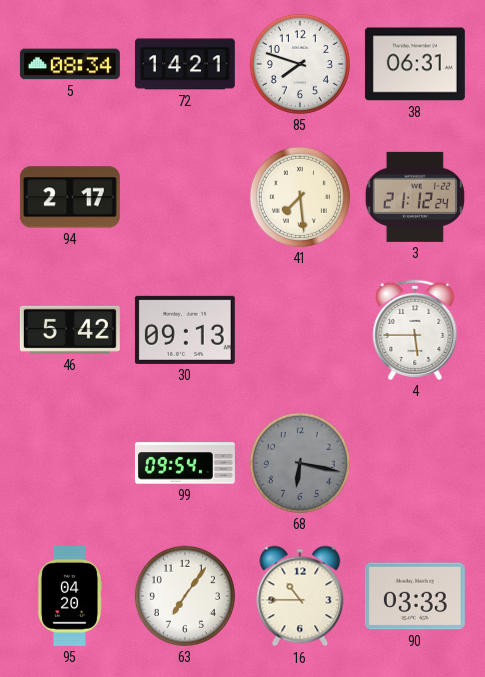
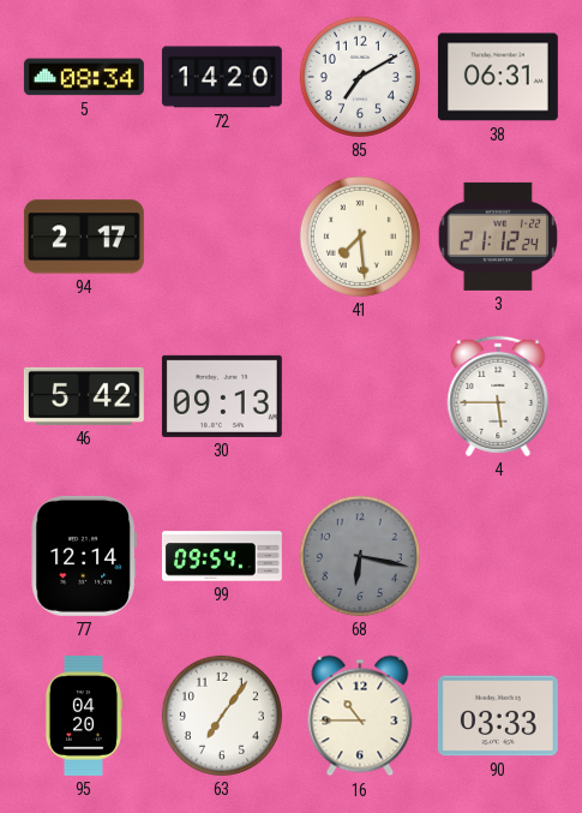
72: 14:21 -> 14:20 (222, 77)
85: 7:48 -> 7:10 (360, 77)
77: none -> 12:14 (84, 556)
